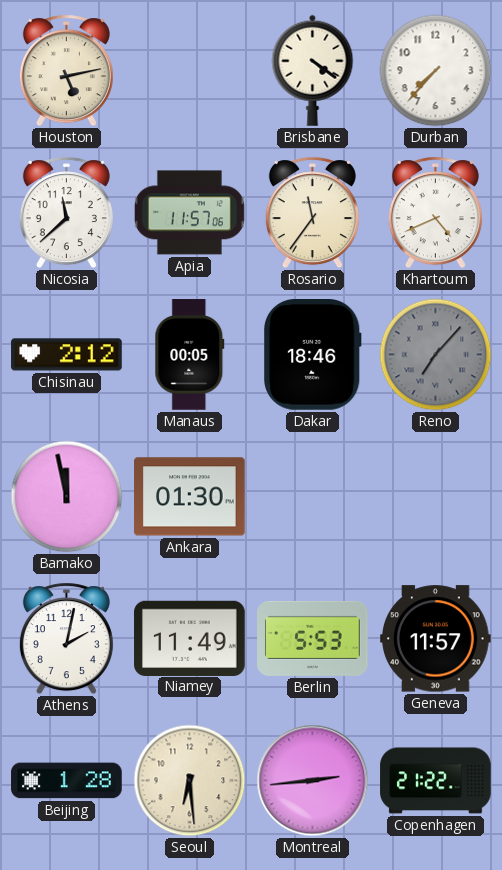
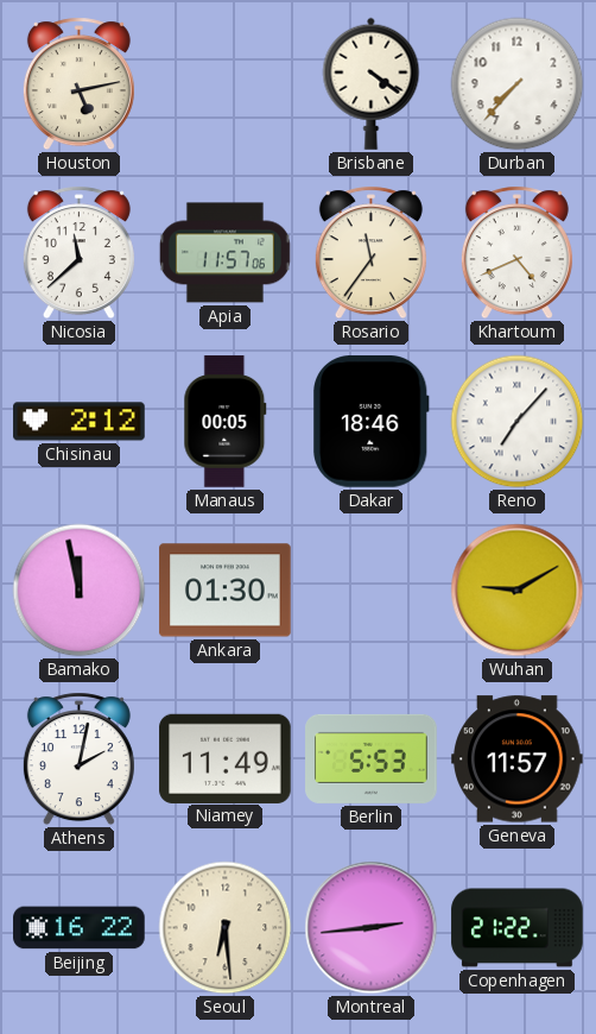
Reno dial: grey -> white (518, 422)
Wuhan: none -> 9:10 (518, 591)
Beijing: 1:28 -> 16:22 (80, 928)
